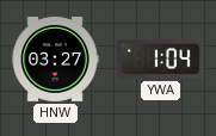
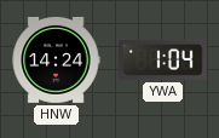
HNW: 03:27 -> 14:24 (56, 59)
